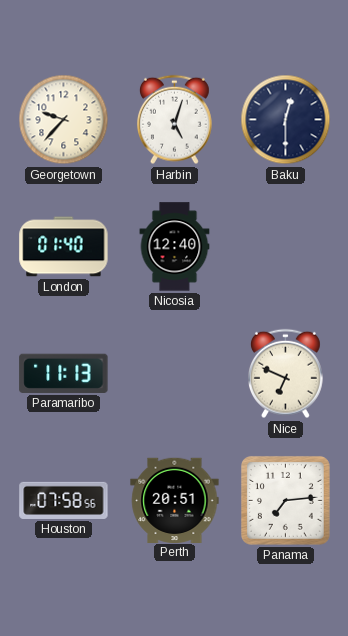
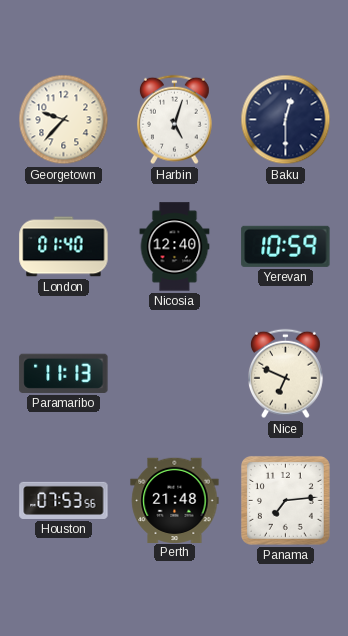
Yerevan: none -> 10:59 (286, 246)
Houston: 07:58 -> 07:53 (64, 500)
Perth: 20:51 -> 21:48 (175, 500)
